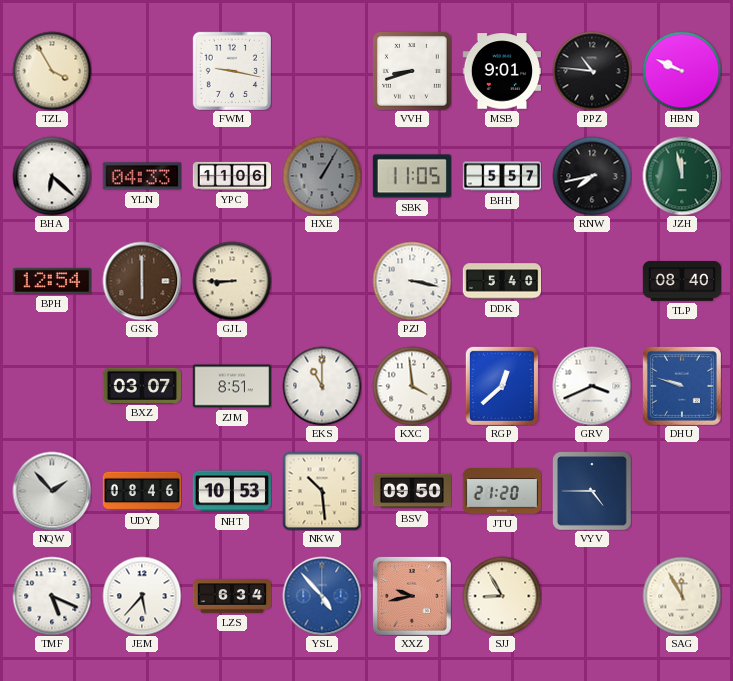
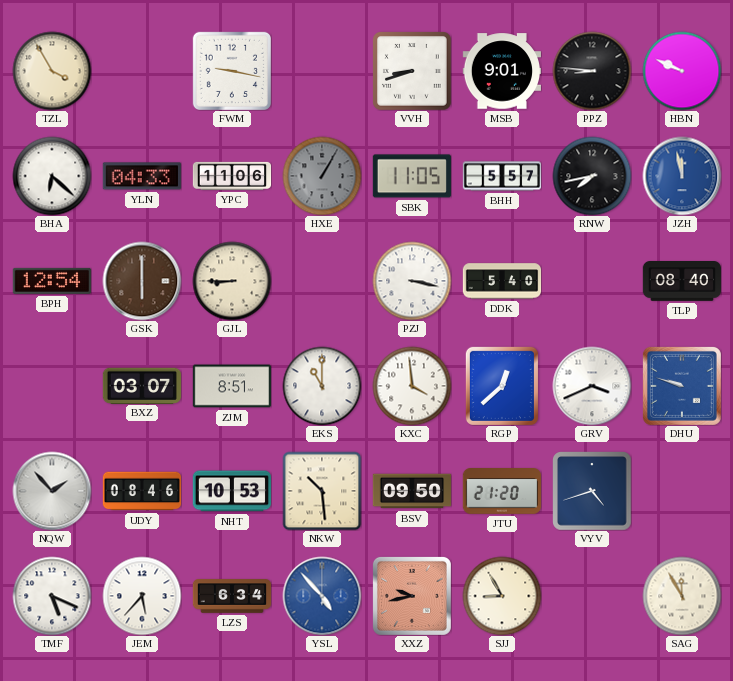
PPZ: 10:46 -> 8:46 (592, 71)
JZH dial: green -> blue (682, 176)
VYV: 4:45 -> 4:42 (592, 491)
